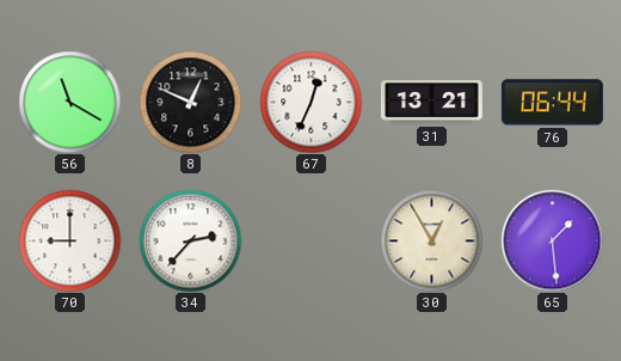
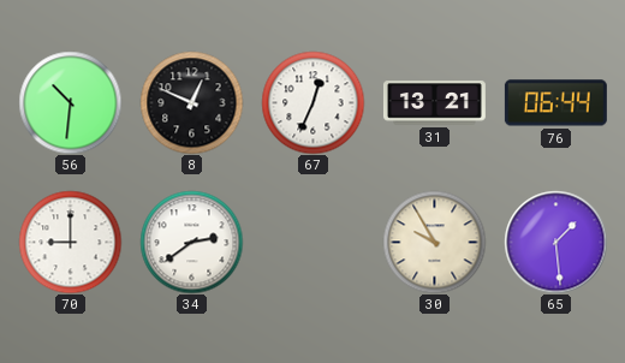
56: 11:20 -> 10:31 (70, 102)
34: 2:37 -> 2:39 (191, 242)
30: 12:55 -> 9:55 (434, 242)
